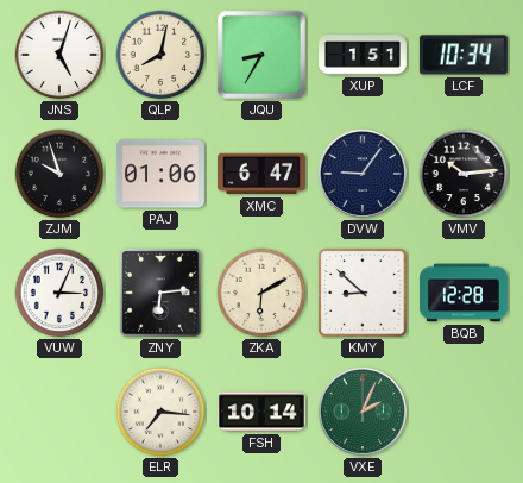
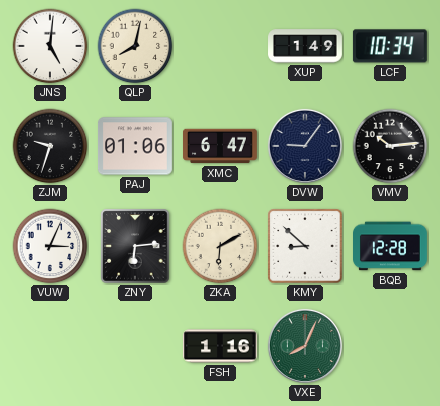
JNS: 5:03 -> 5:01 (50, 46)
JQU: 8:35 -> none (261, 55)
XUP: 1:51 -> 1:49 (305, 46)
ZJM: 9:57 -> 9:33 (50, 146)
ELR: 7:16 -> none (160, 412)
FSH: 10:14 -> 1:16 (221, 346)
VXE: 2:04 -> 8:04 (305, 346)
